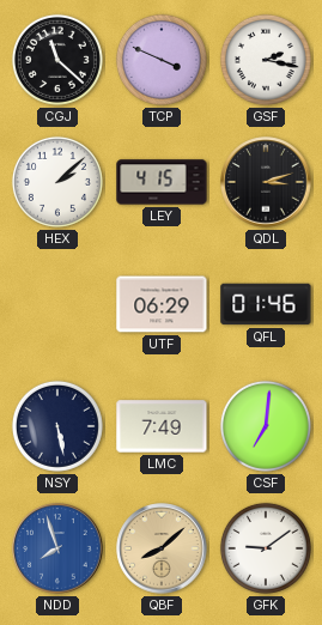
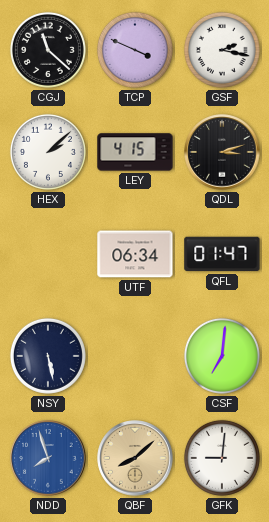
UTF: 06:29 -> 06:34 (135, 254)
QFL: 01:46 -> 01:47 (222, 254)
LMC: 7:49 -> none (162, 426)
GFK: 9:09 -> 9:01 (222, 458)
